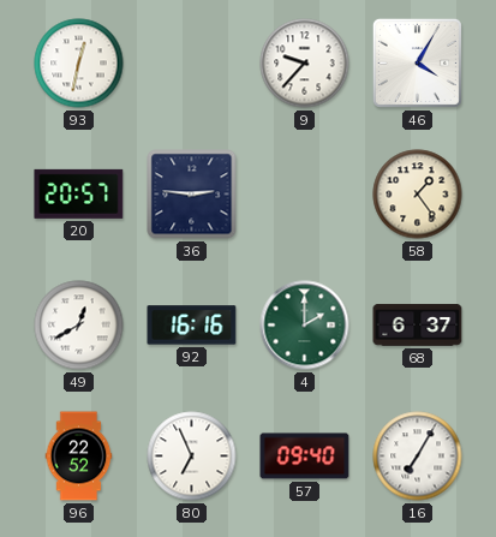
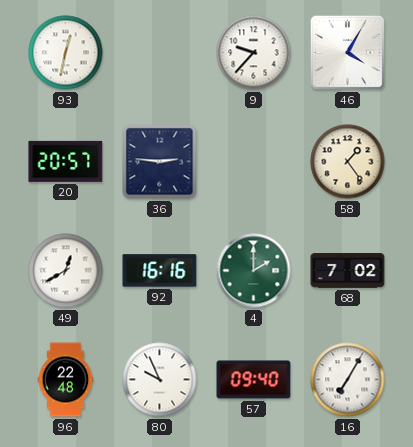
68: 6:37 -> 7:02 (348, 271)
96: 22:52 -> 22:48 (66, 380)
80: 6:56 -> 9:56 (160, 380)
